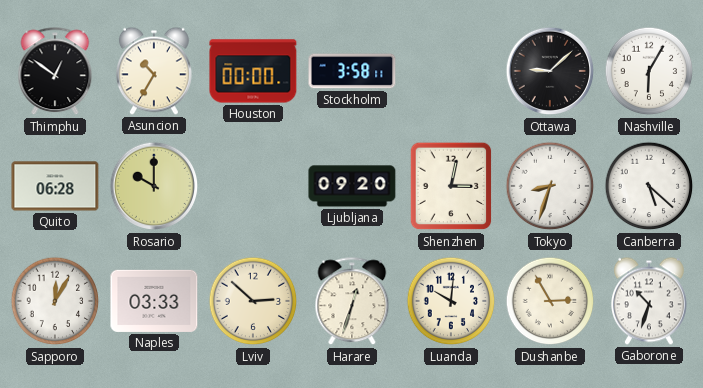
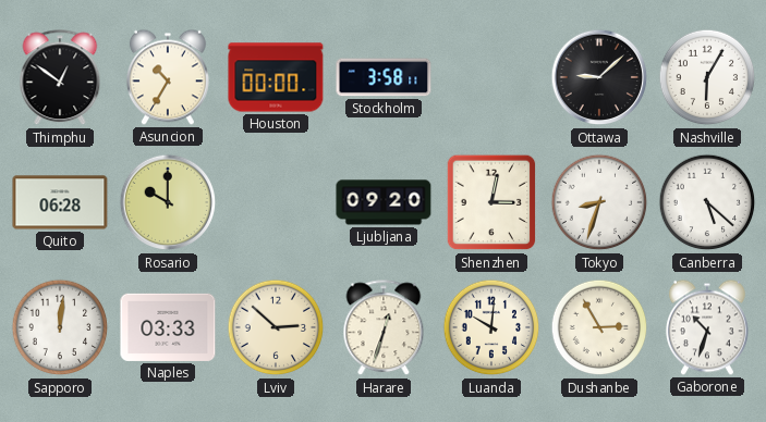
Sapporo: 12:05 -> 12:01 (60, 327)
